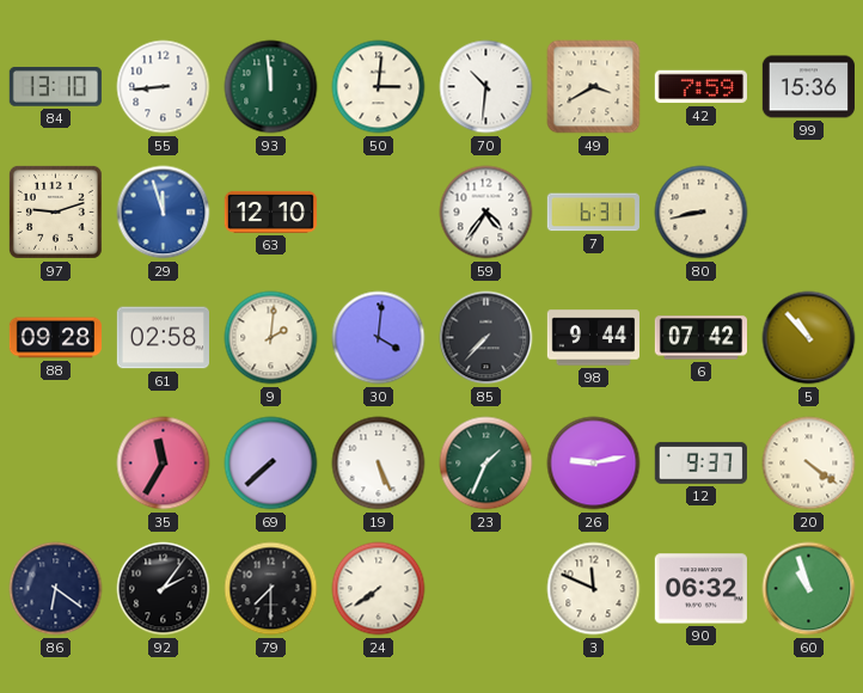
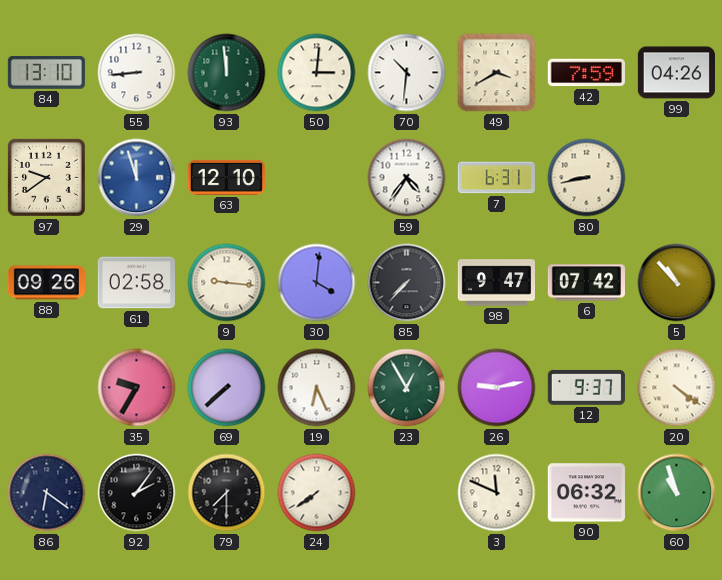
99: 15:36 -> 04:26 (676, 73)
97: 9:12 -> 9:39 (46, 177)
88: 09:28 -> 09:26 (46, 283)
9: 2:01 -> 9:16 (227, 283)
98: 9:44 -> 9:47 (496, 283)
35: 11:35 -> 9:35 (137, 388)
19: 5:26 -> 6:26 (317, 388)
23: 1:34 -> 12:55 (407, 388)
